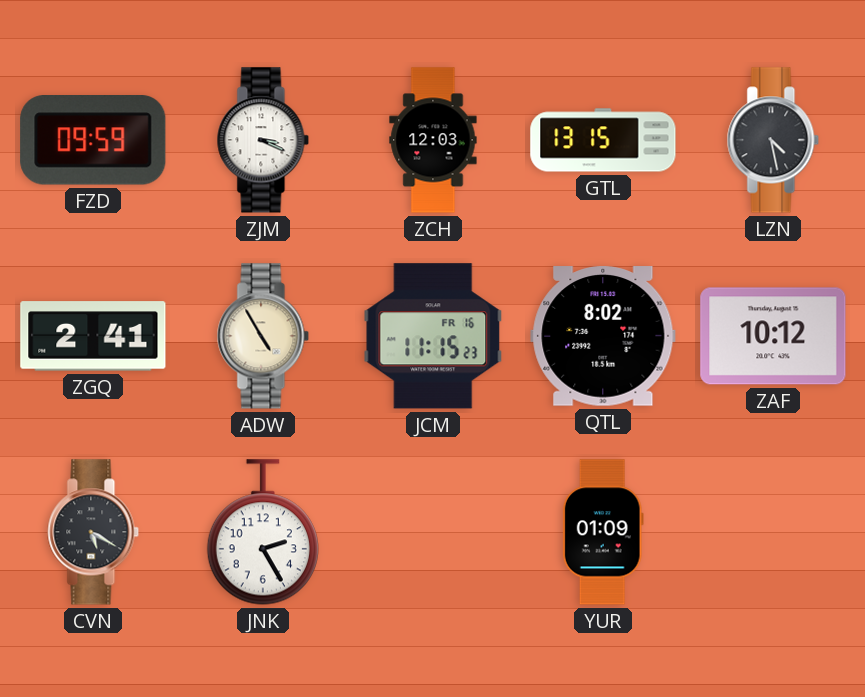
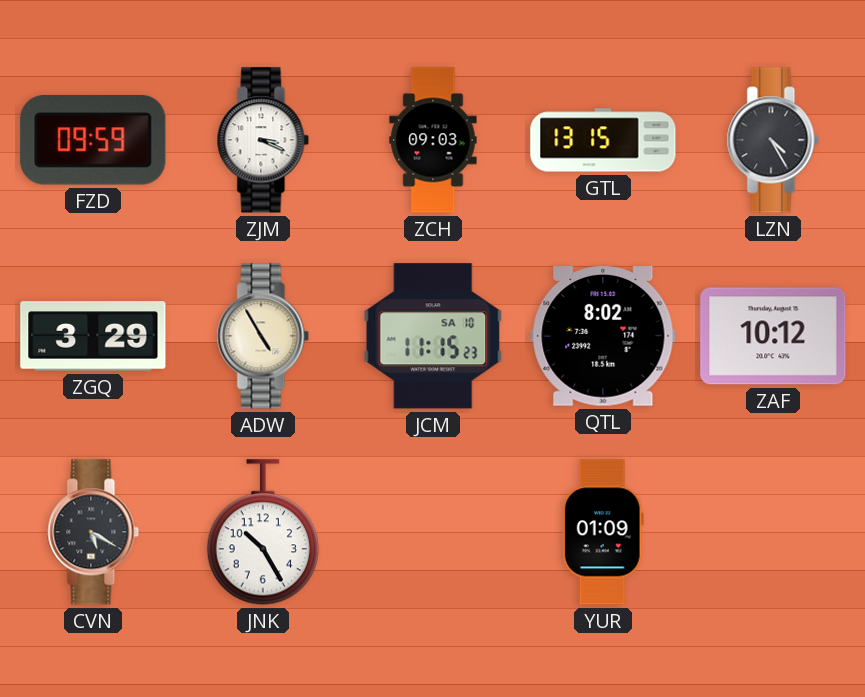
ZCH: 12:03 -> 09:03 (433, 140)
LZN: 4:28 -> 4:25 (773, 140)
ZGQ: 2:41 -> 3:29 (93, 336)
JCM date: FR 16 -> SA 10 (433, 336)
JNK: 2:25 -> 10:25 (263, 532)
